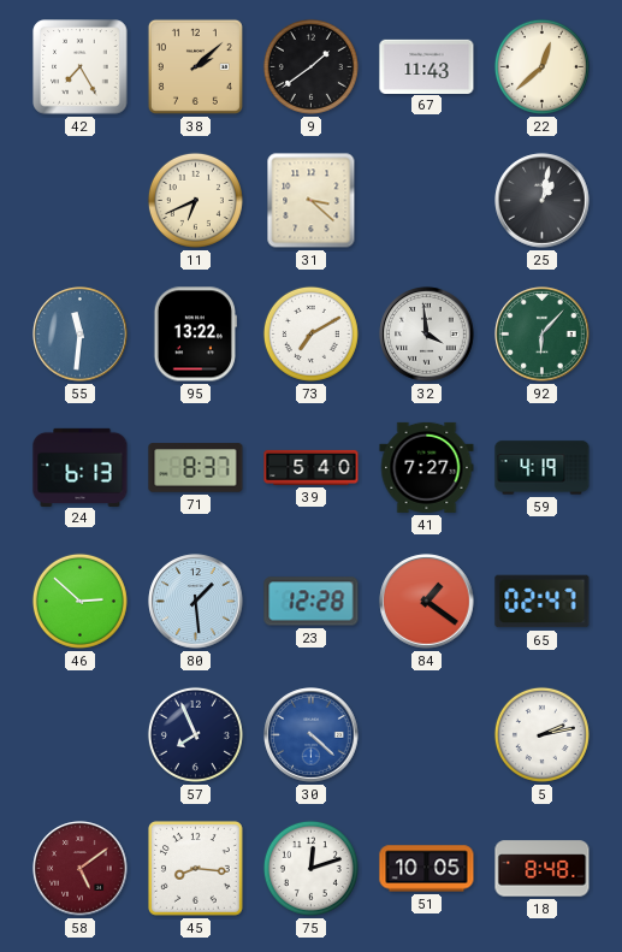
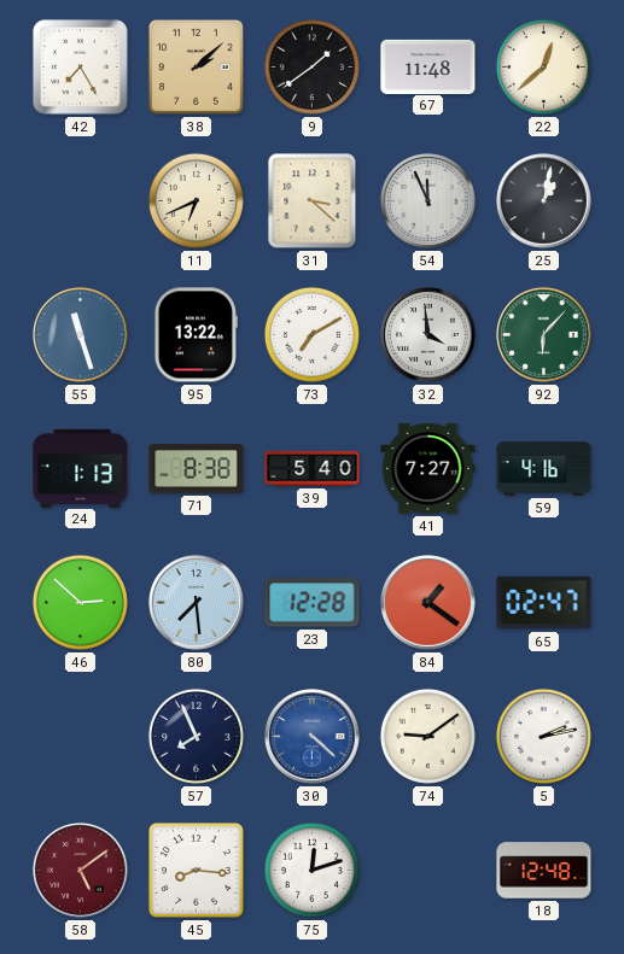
67: 11:43 -> 11:48 (428, 66)
54: none -> 11:56 (428, 201)
55: 11:31 -> 11:27 (81, 335)
24: 6:13 -> 1:13 (81, 468)
71: 8:37 -> 8:38 (197, 469)
59: 4:19 -> 4:16 (544, 469)
80: 1:29 -> 7:29 (197, 603)
74: none -> 9:09 (427, 736)
51: 10:05 -> none (427, 869)
18: 8:48 -> 12:48 (544, 871)
